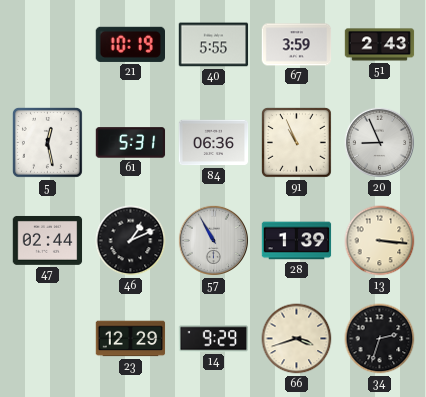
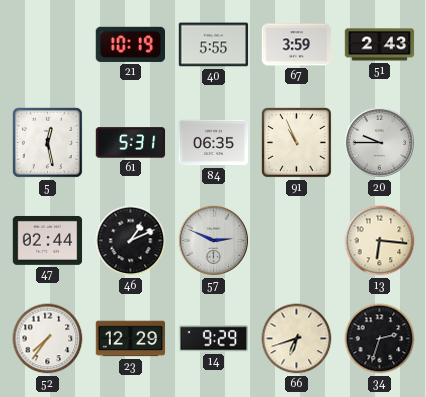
84: 06:36 -> 06:35 (214, 143)
20: 8:56 -> 9:45 (379, 142)
57: 10:55 -> 2:49 (213, 240)
28: 1:39 -> none (297, 241)
13: 3:16 -> 6:16 (380, 241)
52: none -> 7:36 (48, 339)
66: 3:42 -> 6:42 (297, 339)
